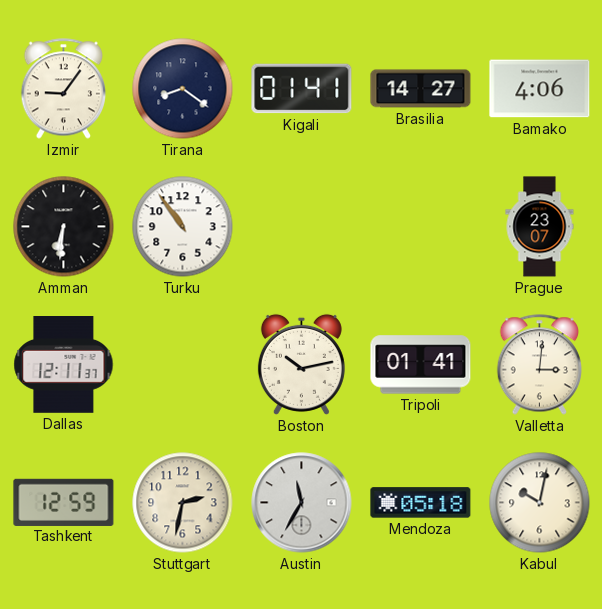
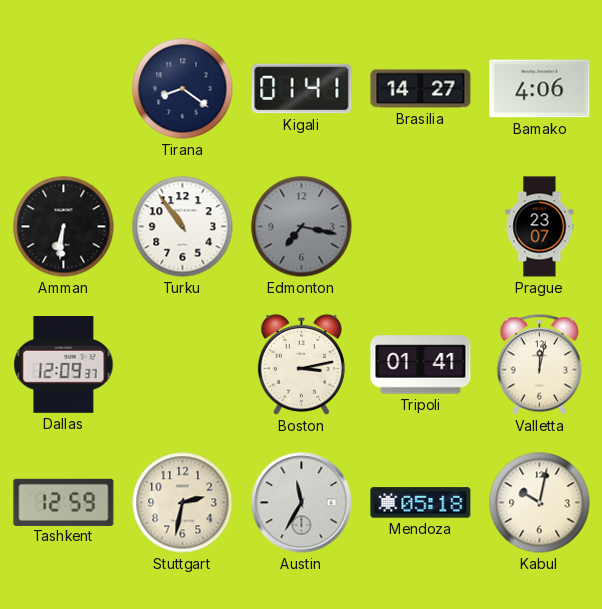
Izmir: 9:06 -> none (63, 89)
Edmonton: none -> 7:17 (302, 227)
Dallas: 12:11 -> 12:09 (64, 365)
Boston: 10:13 -> 3:13 (301, 364)
Valletta: 3:01 -> 12:02 (539, 365)
